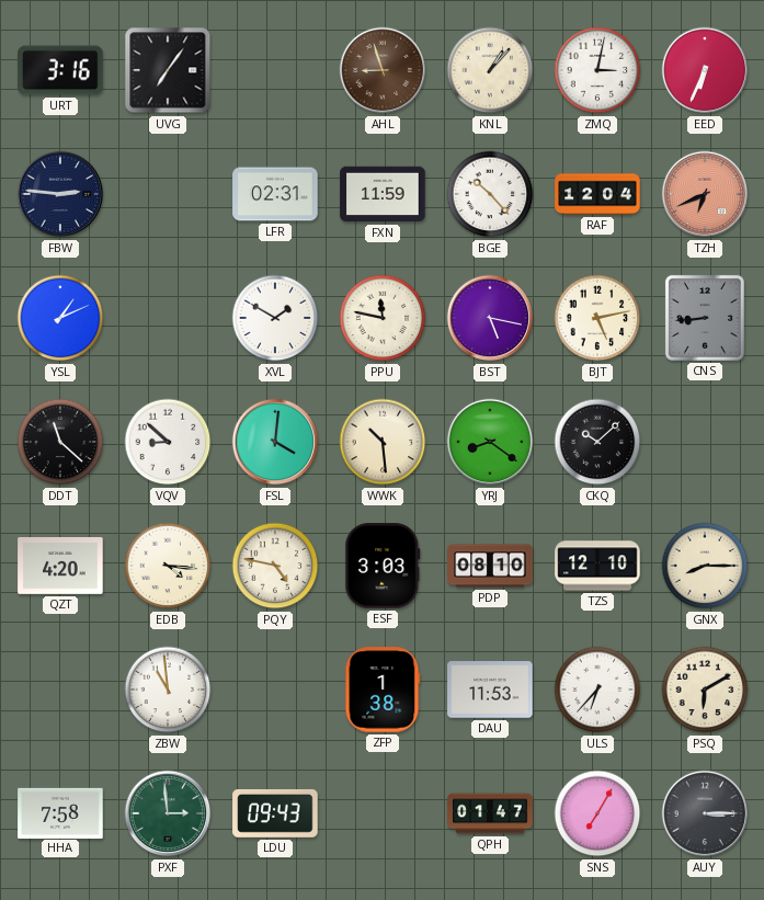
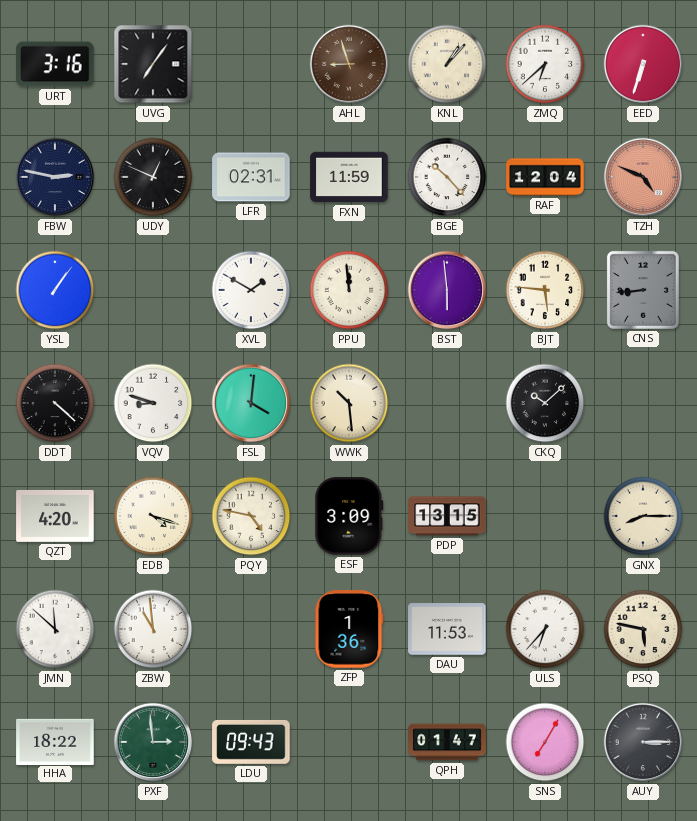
ZMQ: 3:02 -> 6:38 (545, 64)
EED: 6:34 -> 6:33 (643, 64)
FBW: 2:46 -> 2:47 (55, 177)
UDY: none -> 12:49 (153, 177)
TZH: 6:41 -> 4:49 (643, 177)
YSL: 1:11 -> 1:06 (55, 290)
PPU: 11:47 -> 11:59 (349, 290)
BST: 5:17 -> 5:59 (447, 290)
BJT: 5:13 -> 5:46 (545, 290)
DDT: 11:22 -> 4:22 (55, 403)
VQV: 8:52 -> 8:48 (153, 403)
YRJ: 8:21 -> none (490, 442)
EDB: 4:16 -> 4:18 (153, 516)
ESF: 3:03 -> 3:09 (349, 516)
PDP: 08:10 -> 13:15 (447, 516)
TZS: 12:10 -> none (597, 566)
JMN: none -> 11:52 (55, 629)
ZFP: 1:38 -> 1:36 (349, 629)
PSQ: 6:10 -> 5:47 (643, 629)
HHA: 7:58 -> 18:22 (55, 741)
